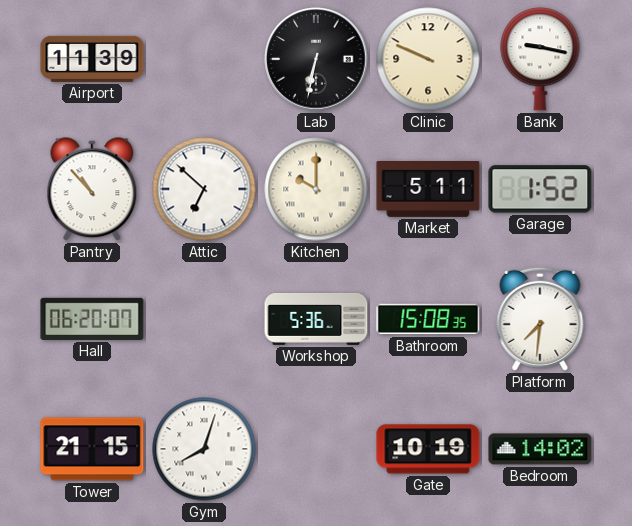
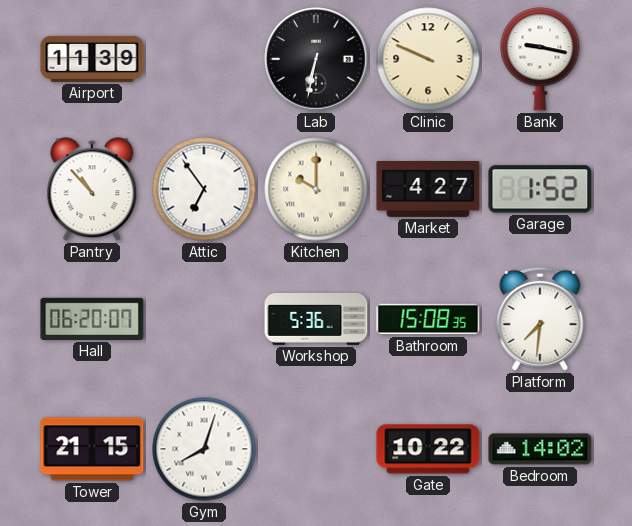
Attic: 6:52 -> 6:54 (204, 189)
Market: 5:11 -> 4:27 (428, 190)
Gate: 10:19 -> 10:22 (428, 449)
